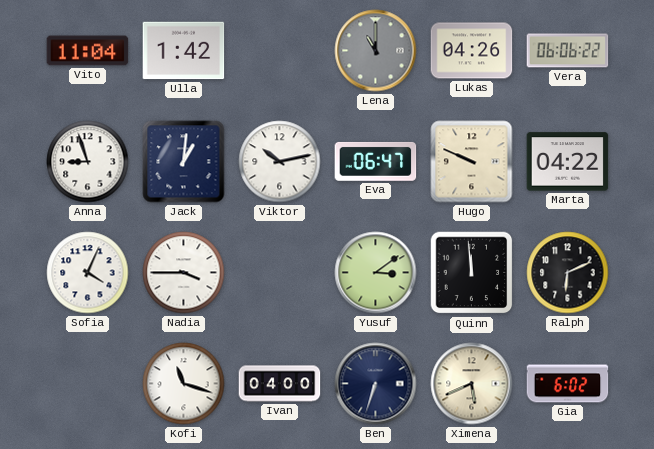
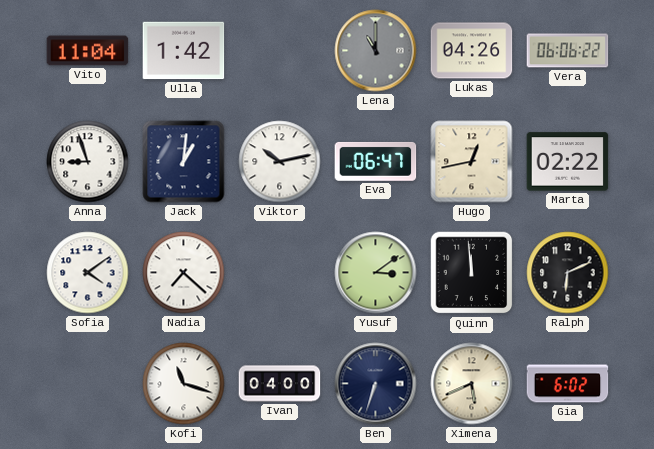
Hugo: 9:49 -> 12:43 (472, 162)
Marta: 04:22 -> 02:22 (568, 162)
Sofia: 4:04 -> 4:09 (88, 273)
Nadia: 3:45 -> 7:22 (184, 273)
